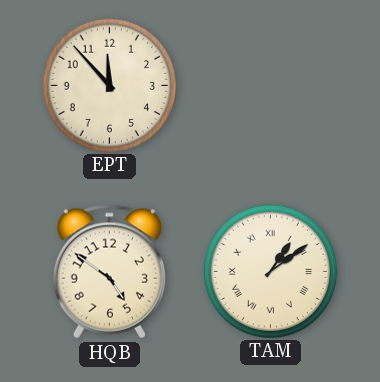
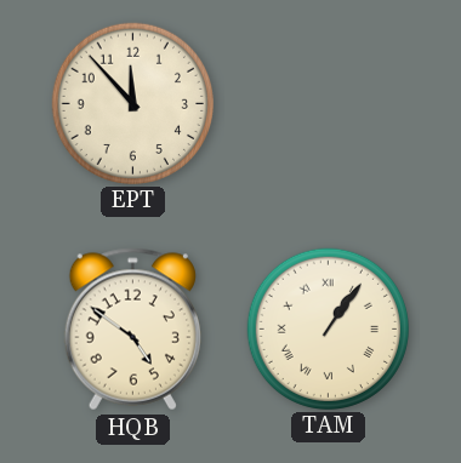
TAM: 1:09 -> 1:06 (328, 328)
